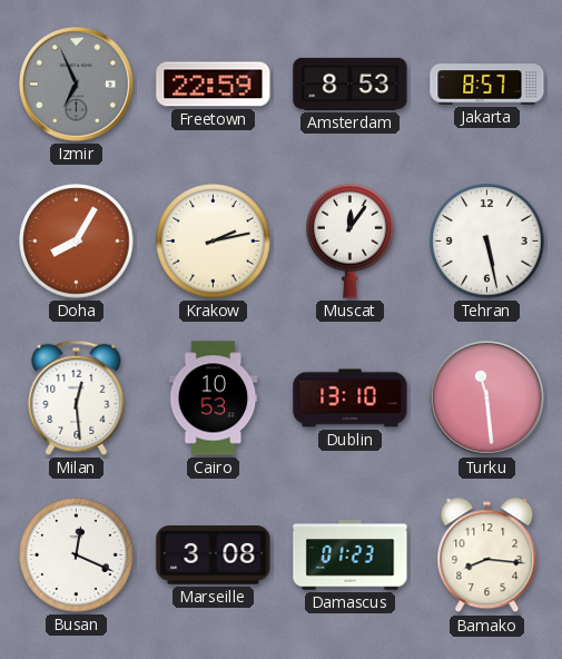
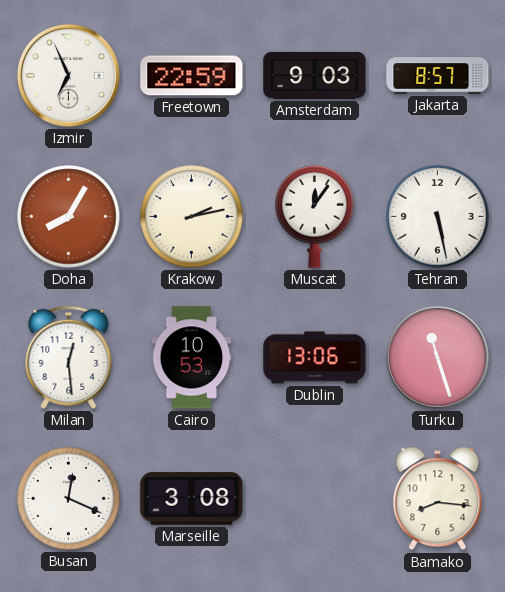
Izmir dial: grey -> white (68, 75)
Amsterdam: 8:53 -> 9:03 (315, 75)
Dublin: 13:10 -> 13:06 (315, 358)
Turku: 11:29 -> 11:27 (437, 357)
Damascus: 01:23 -> none (351, 555)
